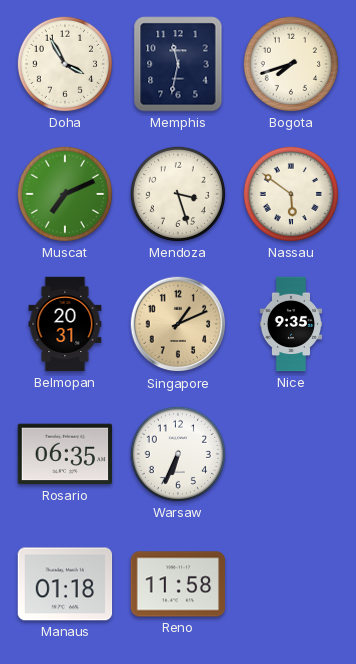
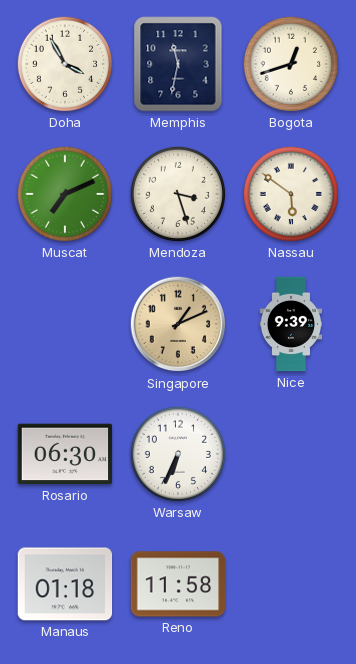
Bogota: 7:42 -> 12:42 (291, 64)
Belmopan: 20:31 -> none (65, 324)
Nice: 9:35 -> 9:39 (290, 324)
Rosario: 06:35 -> 06:30 (65, 454)
